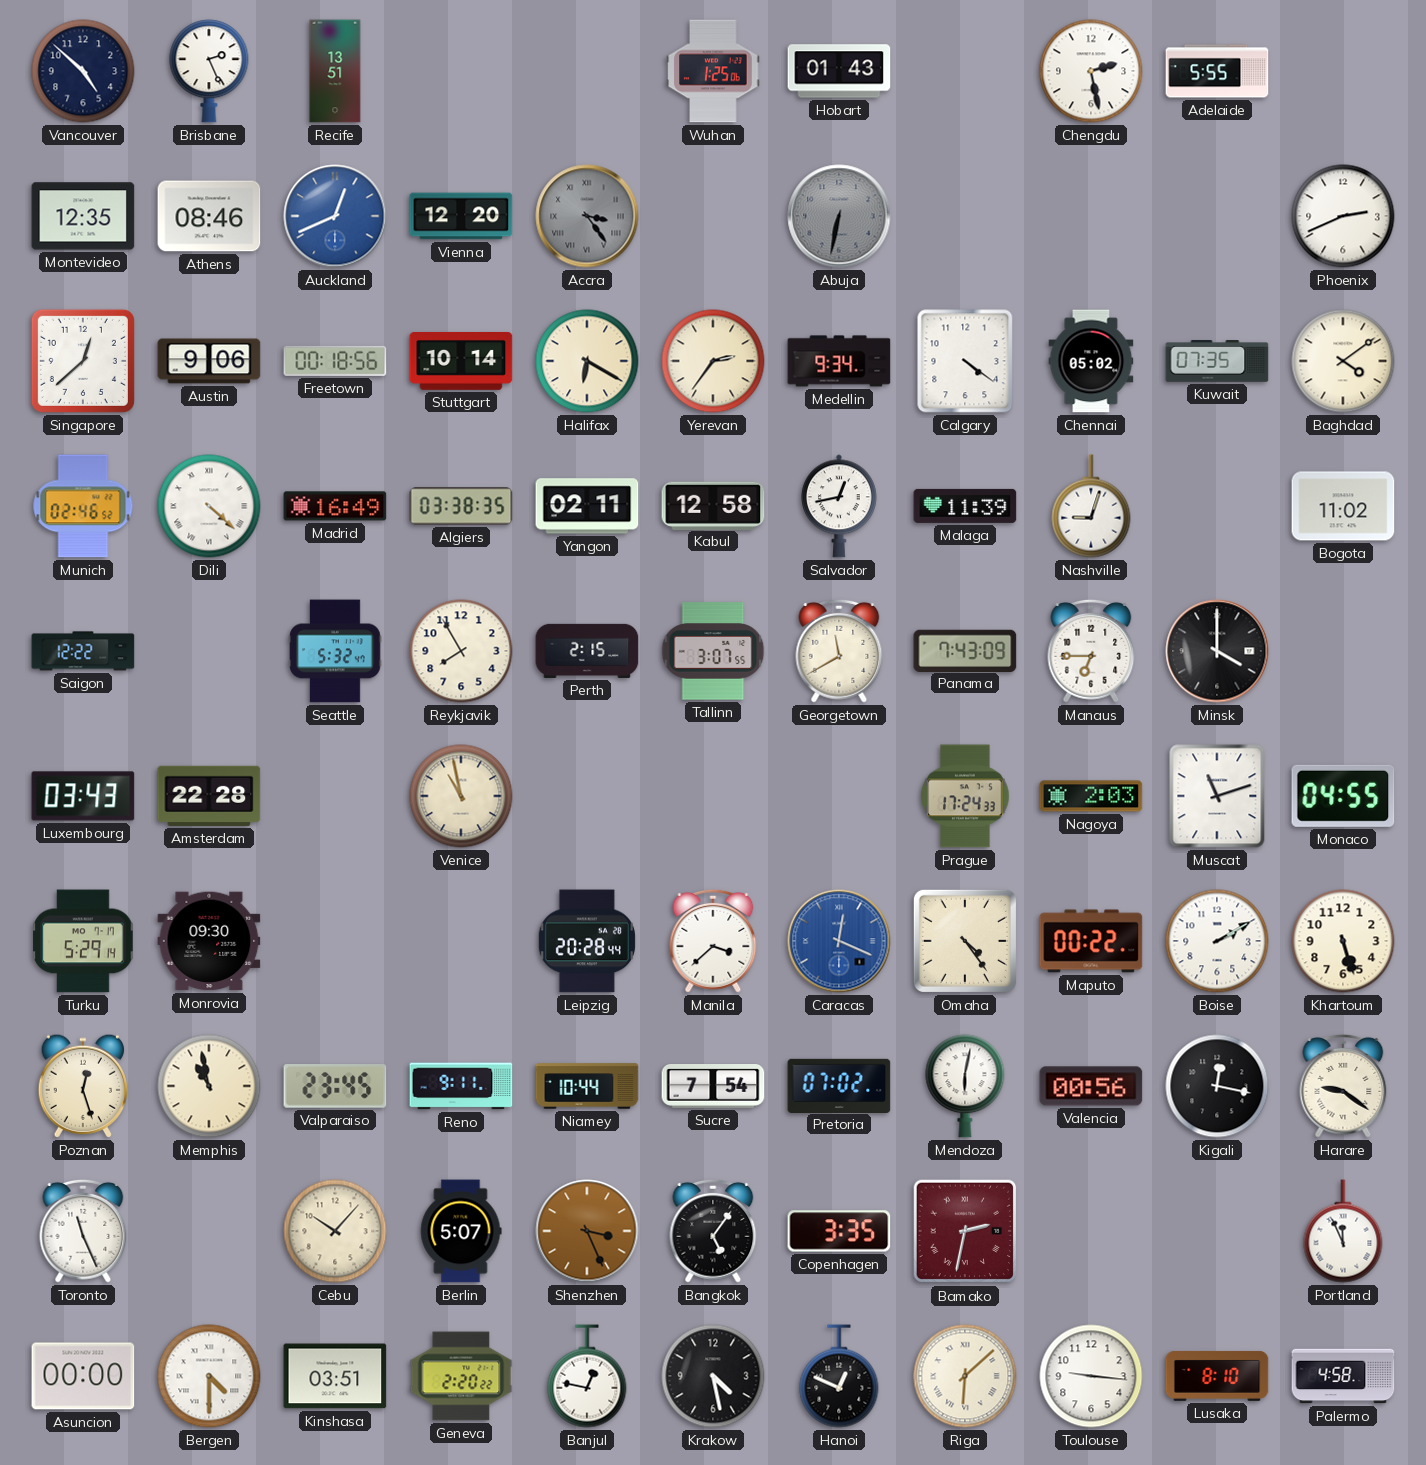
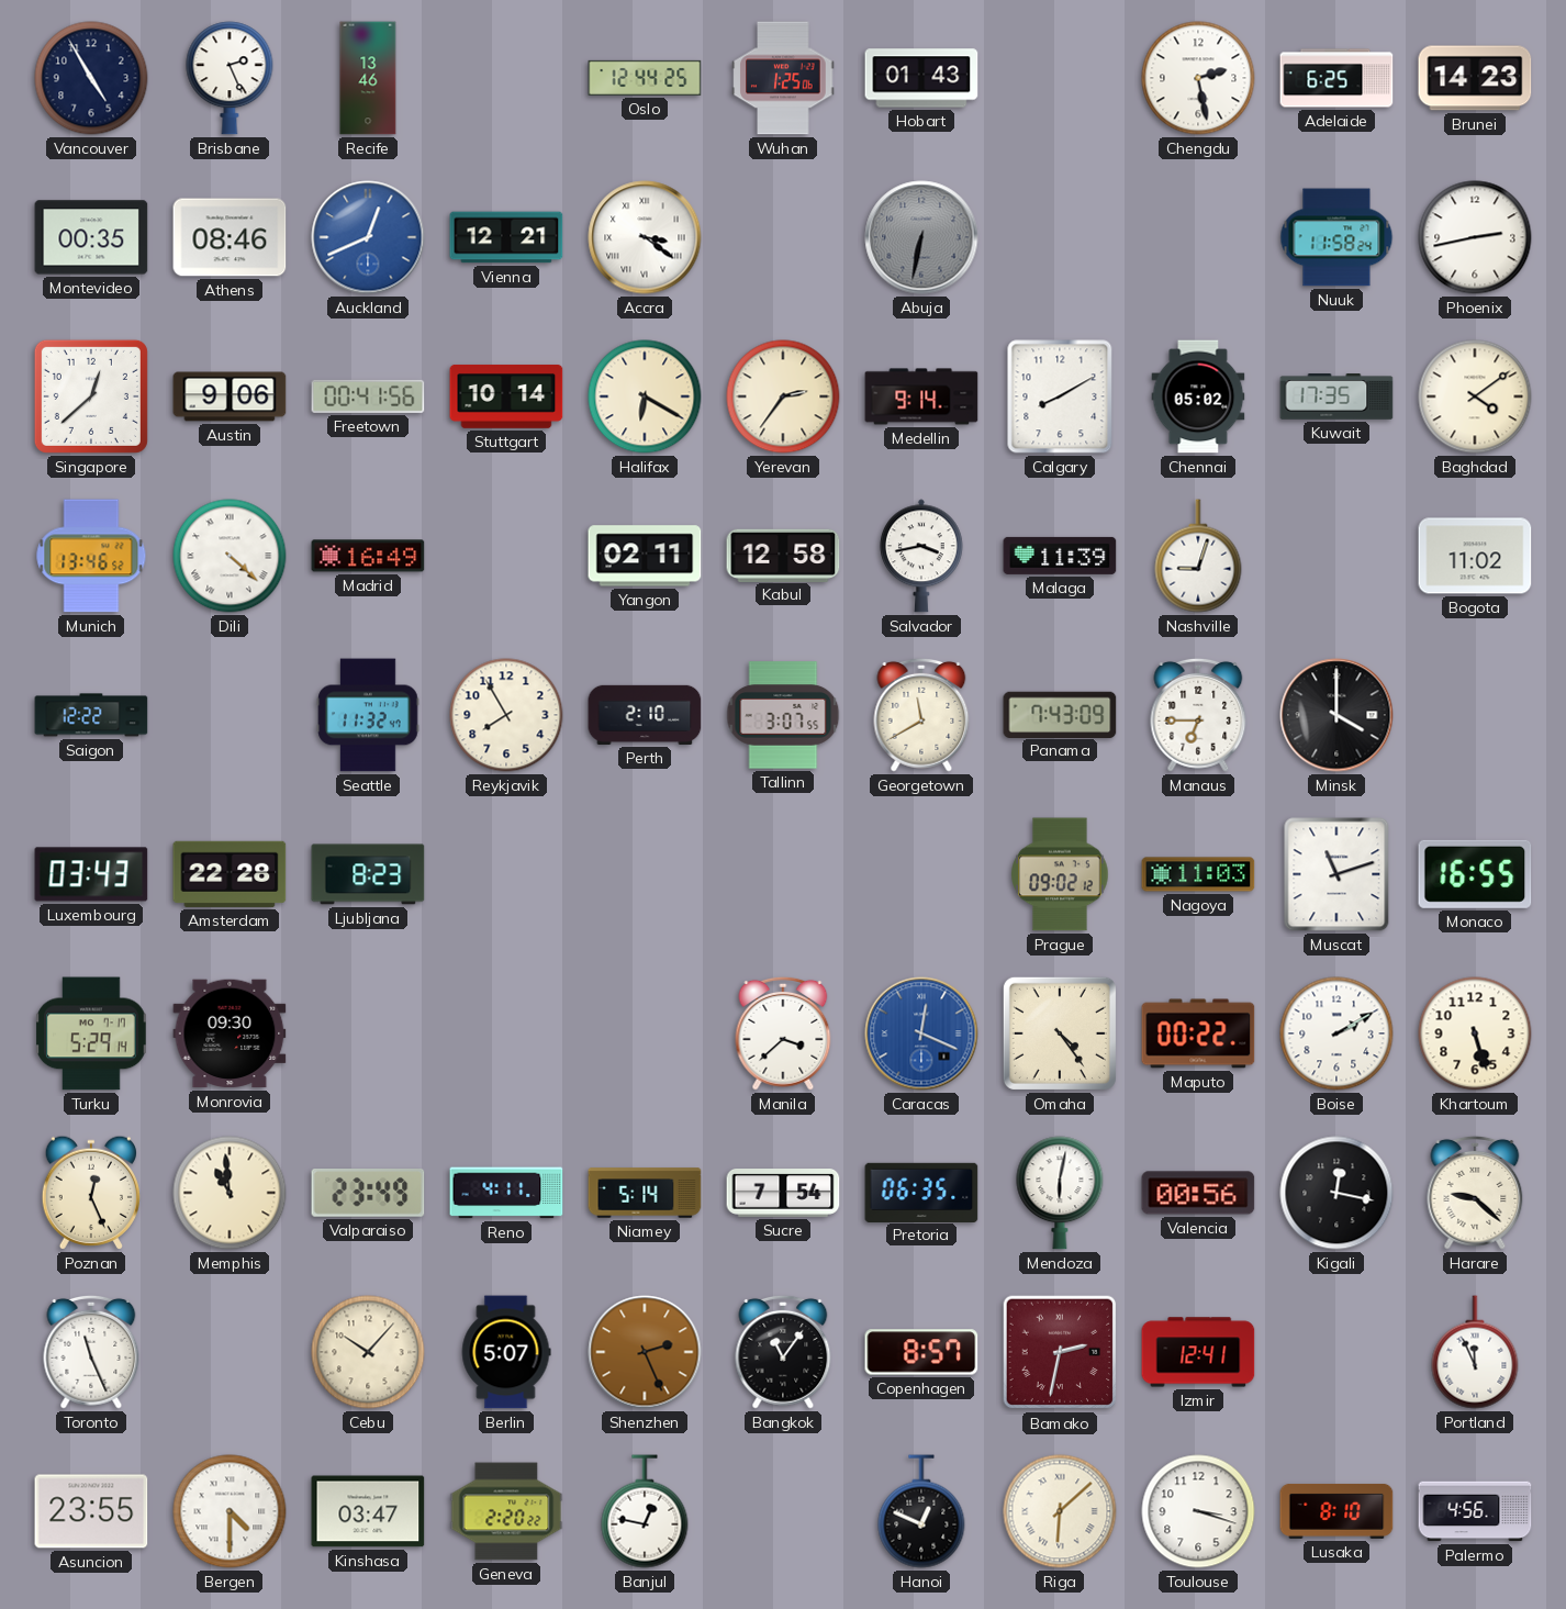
Vancouver: 4:52 -> 4:55 (91, 78)
Recife: 13:51 -> 13:46 (368, 78)
Oslo: none -> 12:44 (645, 78)
Adelaide: 5:55 -> 6:25 (1336, 78)
Brunei: none -> 14:23 (1475, 78)
Montevideo: 12:35 -> 00:35 (91, 237)
Vienna: 12:20 -> 12:21 (506, 237)
Accra: 3:24 -> 3:21 (645, 237)
Accra dial: grey -> white (645, 237)
Nuuk: none -> 11:58 (1336, 237)
Phoenix: 2:41 -> 2:43 (1475, 237)
Freetown: 00:18 -> 00:41 (368, 396)
Medellin: 9:34 -> 9:14 (921, 396)
Calgary: 4:21 -> 8:10 (1060, 396)
Kuwait: 07:35 -> 17:35 (1336, 396)
Munich: 02:46 -> 13:46 (91, 556)
Algiers: 03:38 -> none (461, 506)
Salvador: 12:43 -> 3:43 (921, 556)
Seattle: 5:32 -> 11:32 (368, 715)
Perth: 2:15 -> 2:10 (645, 715)
Ljubljana: none -> 8:23 (368, 874)
Venice: 10:58 -> none (461, 796)
Prague: 17:24 -> 09:02 (1060, 874)
Nagoya: 2:03 -> 11:03 (1198, 874)
Monaco: 04:55 -> 16:55 (1475, 874)
Leipzig: 20:28 -> none (587, 941)
Poznan: 12:27 -> 12:26 (90, 1193)
Memphis: 10:58 -> 10:59 (230, 1193)
Valparaiso: 23:45 -> 23:49 (368, 1194)
Reno: 9:11 -> 4:11 (506, 1193)
Niamey: 10:44 -> 5:14 (645, 1193)
Pretoria: 07:02 -> 06:35 (921, 1192)
Harare: 9:21 -> 9:22 (1475, 1193)
Shenzhen: 3:26 -> 2:26 (645, 1352)
Bangkok: 5:06 -> 11:06 (783, 1352)
Copenhagen: 3:35 -> 8:57 (921, 1352)
Izmir: none -> 12:41 (1198, 1352)
Asuncion: 00:00 -> 23:55 (91, 1511)
Kinshasa: 03:51 -> 03:47 (368, 1511)
Krakow: 4:28 -> none (713, 1376)
Toulouse: 9:16 -> 3:18 (1198, 1511)
Palermo: 4:58 -> 4:56 (1475, 1511)
